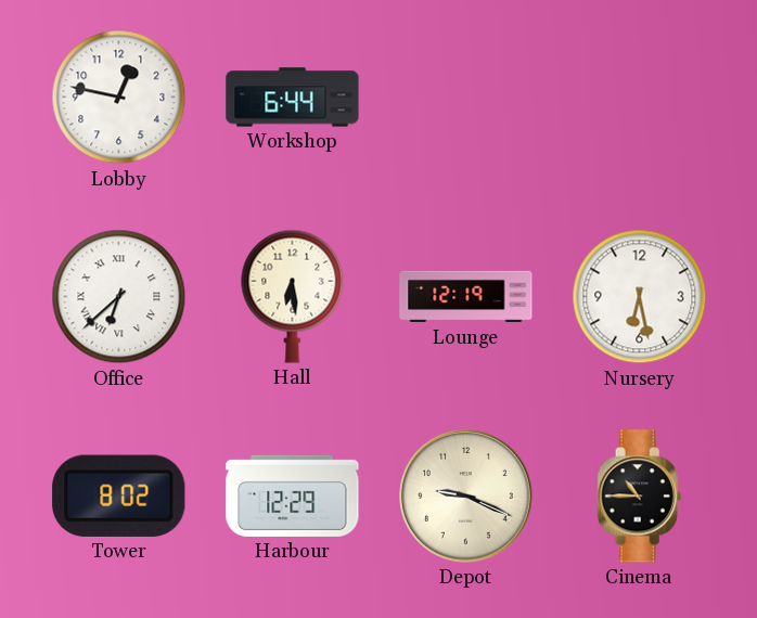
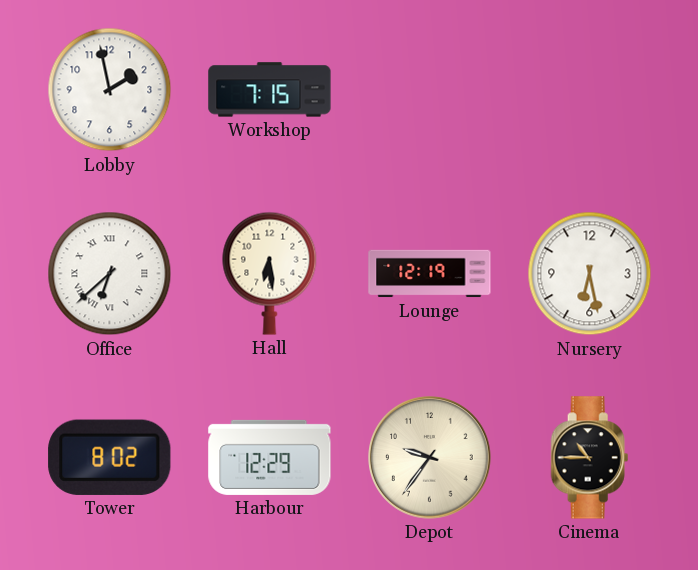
Lobby: 12:47 -> 1:58 (110, 90)
Workshop: 6:44 -> 7:15 (270, 90)
Depot: 9:19 -> 9:36 (430, 458)
